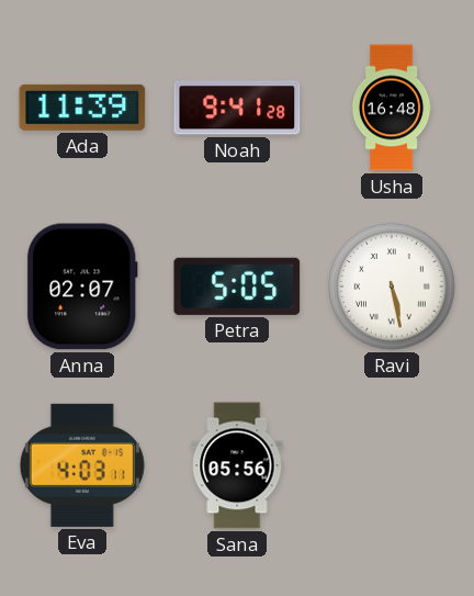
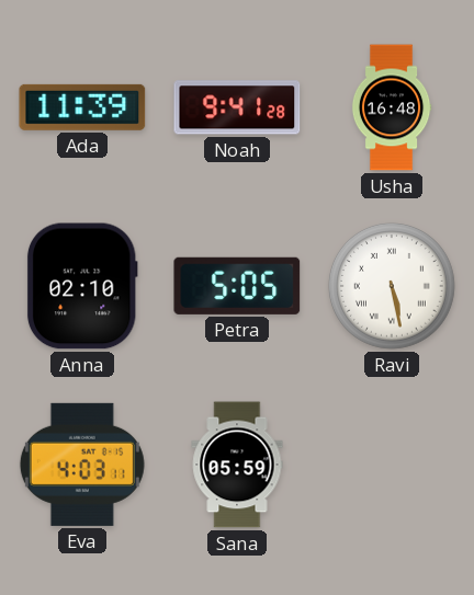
Anna: 02:07 -> 02:10 (82, 286)
Sana: 05:56 -> 05:59 (237, 465)
